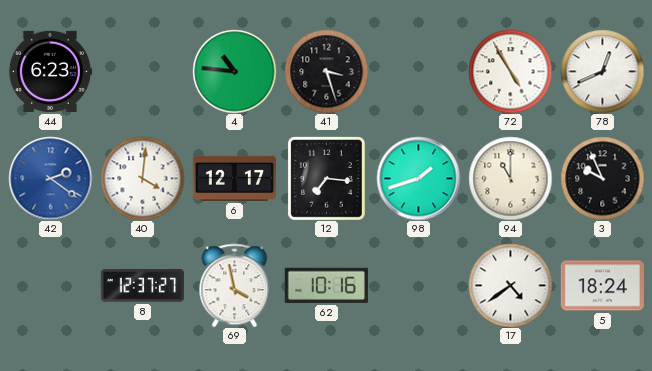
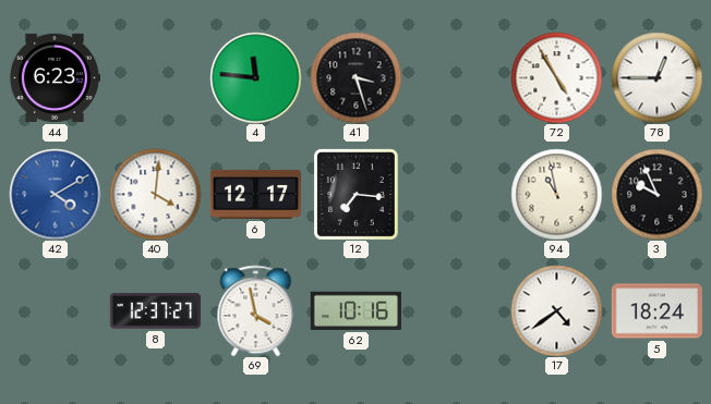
4: 10:46 -> 11:46 (255, 77)
78: 12:41 -> 12:45 (656, 77)
42: 2:21 -> 4:10 (55, 194)
98: 1:42 -> none (418, 178)
94: 11:00 -> 10:58 (556, 194)
